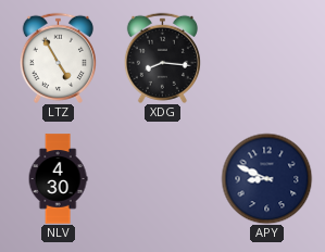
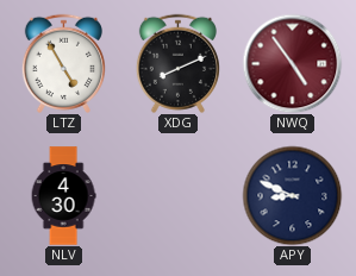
XDG: 8:16 -> 8:11 (177, 63)
NWQ: none -> 4:54 (292, 63)
